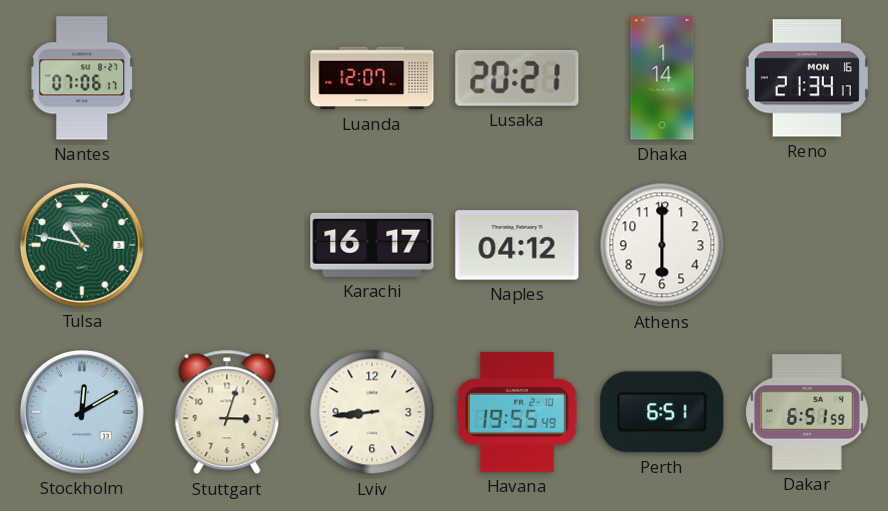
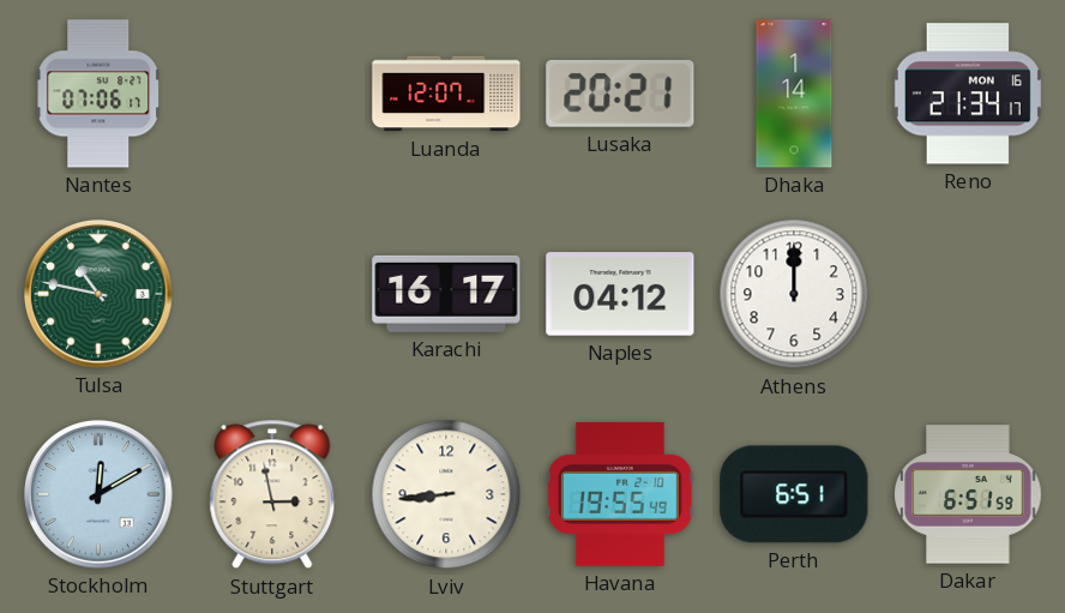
Athens: 6:00 -> 12:00 (794, 294)
Stuttgart: 3:03 -> 2:58 (272, 494)
